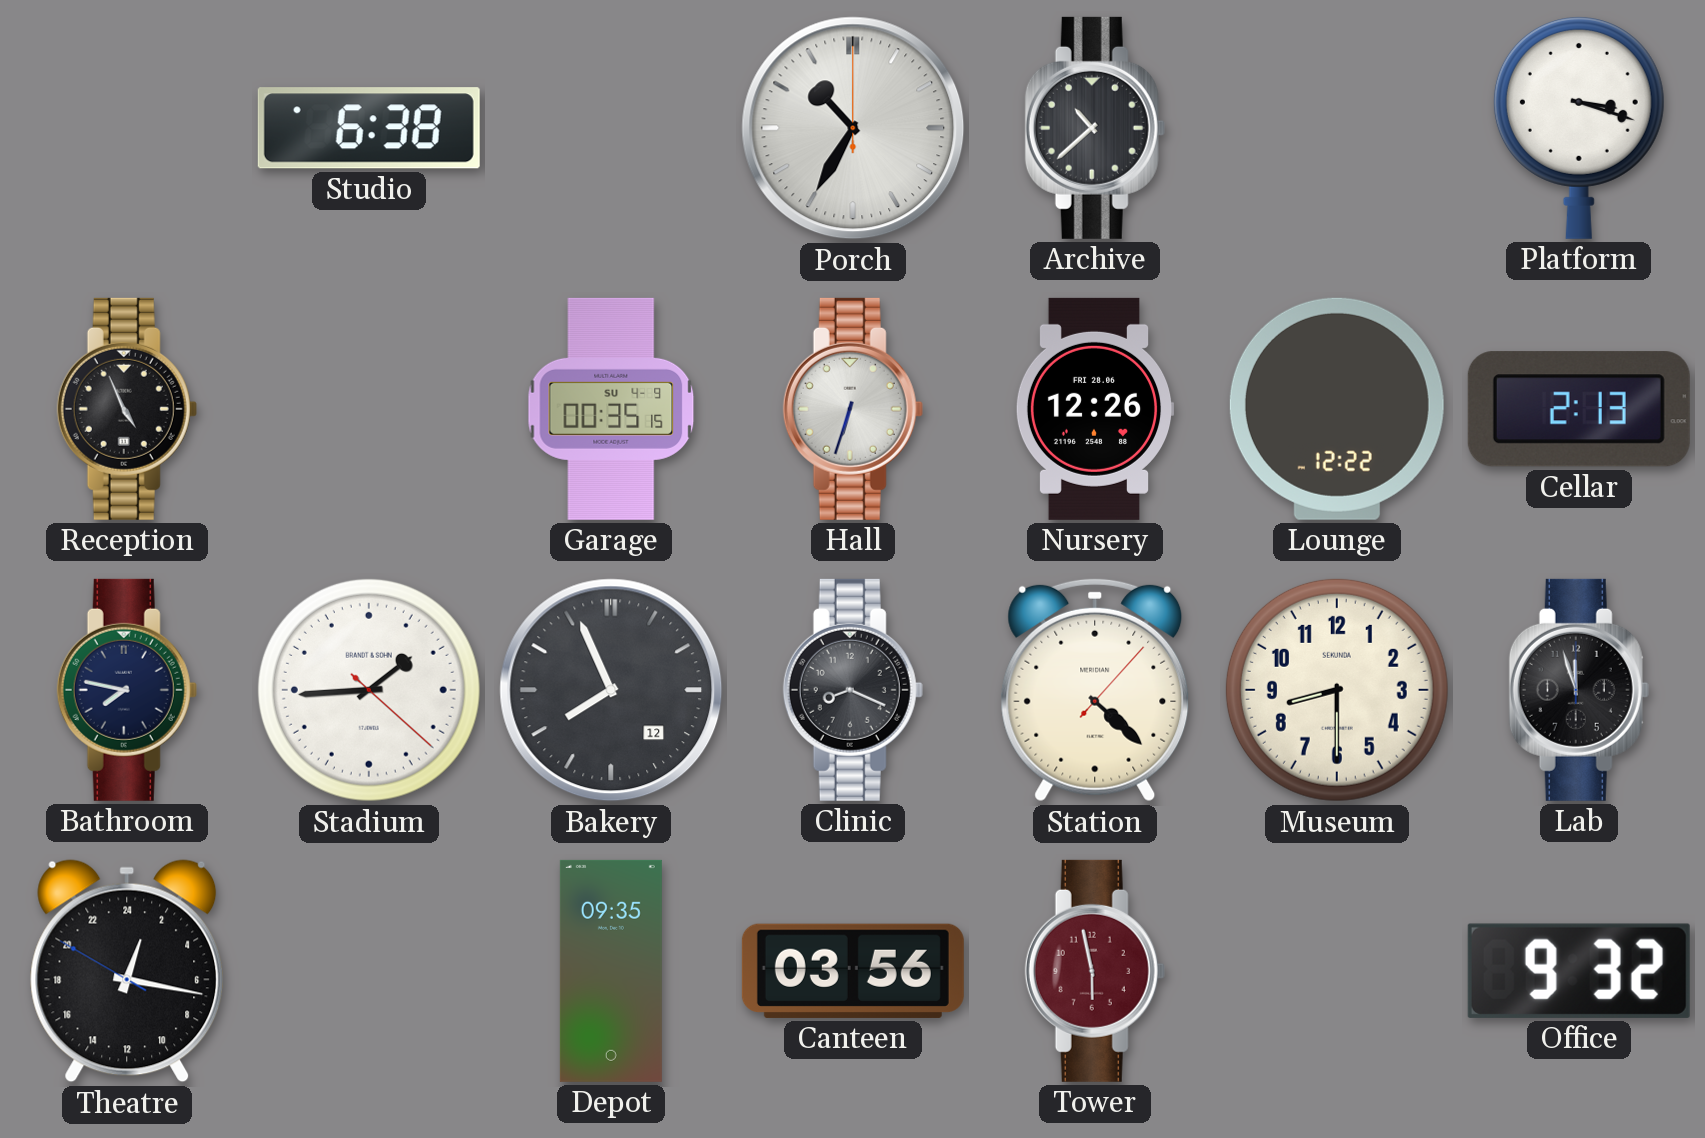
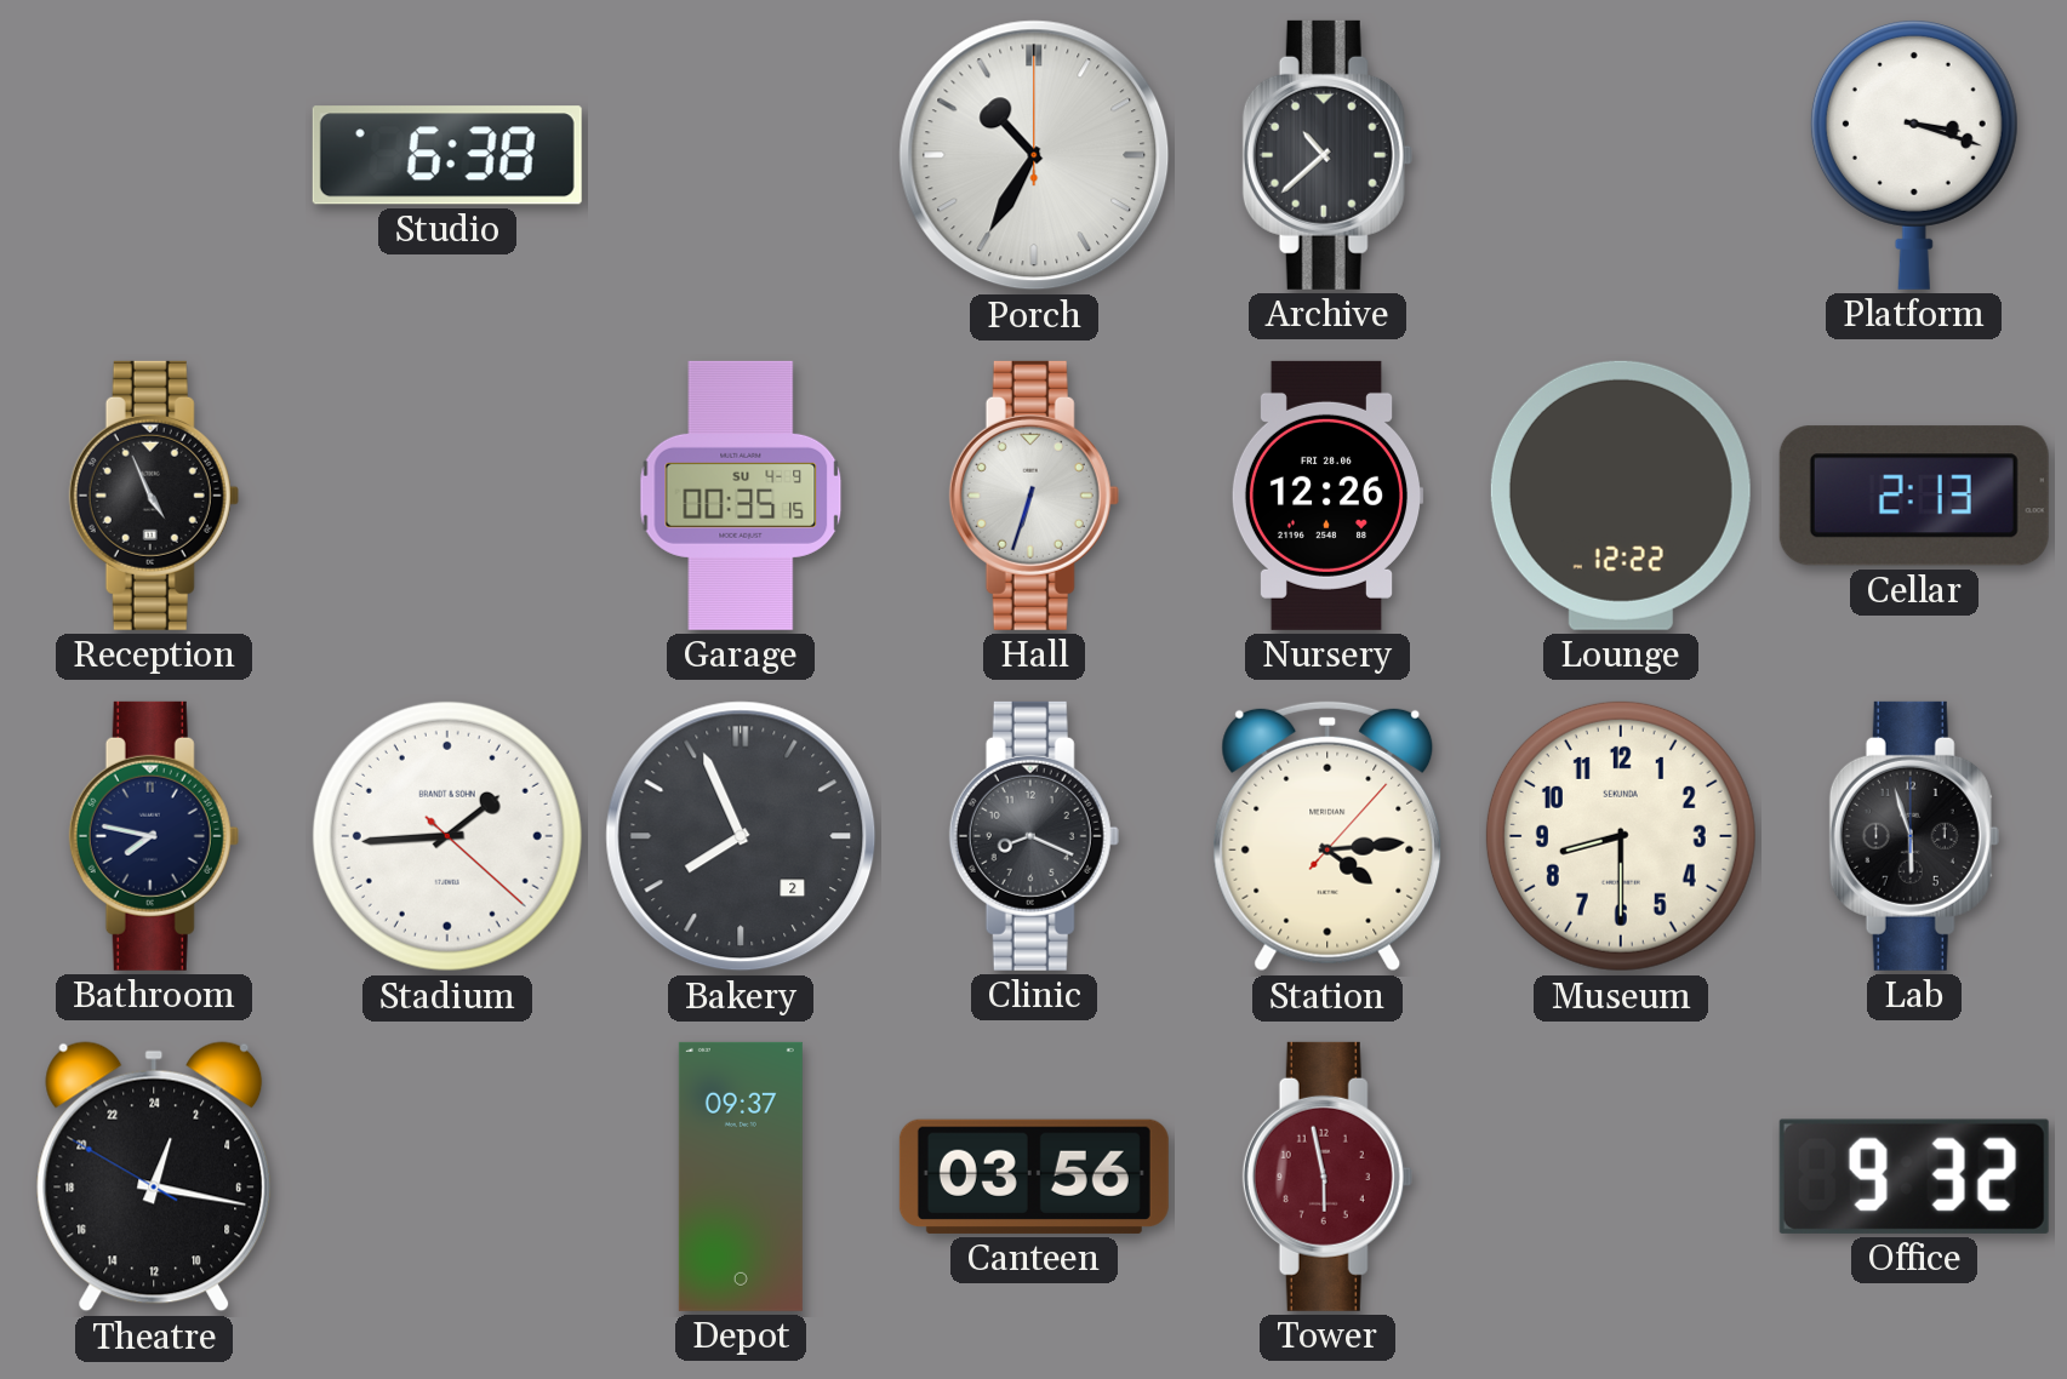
Bakery date: 12 -> 2 (741, 836)
Station: 4:22 -> 4:14 (1327, 836)
Lab: 11:57 -> 5:57 (1914, 836)
Depot: 09:35 -> 09:37 (741, 1177)
